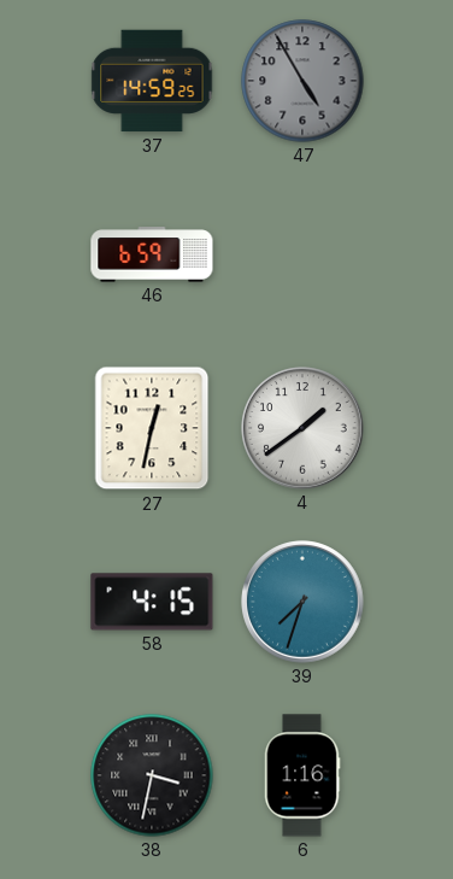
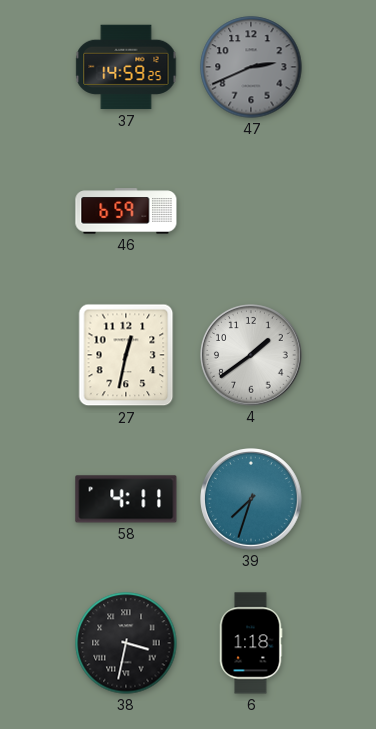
47: 4:55 -> 2:41 (251, 67)
58: 4:15 -> 4:11 (126, 499)
6: 1:16 -> 1:18 (251, 643)
